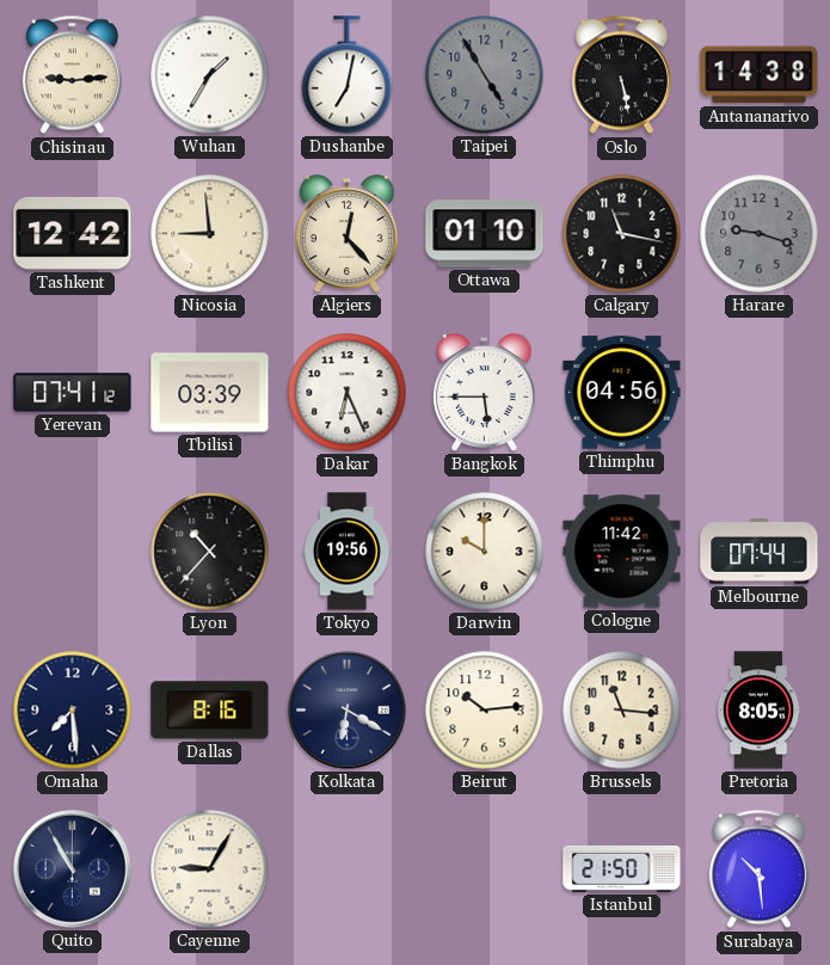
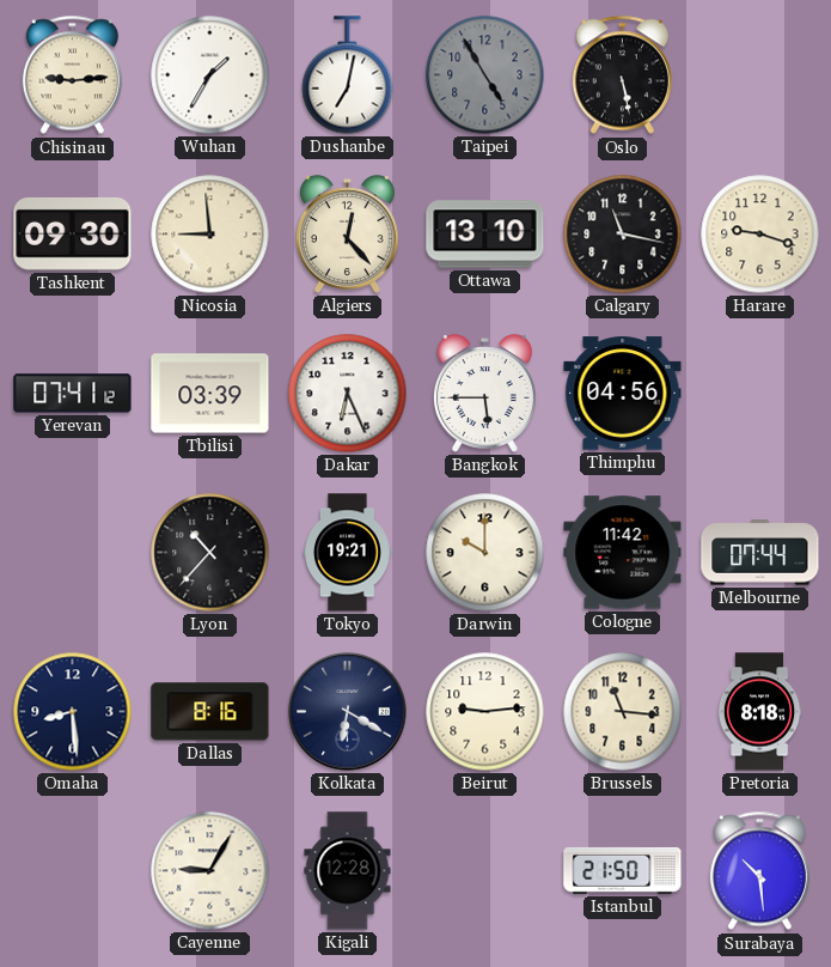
Antananarivo: 14:38 -> none (760, 75)
Tashkent: 12:42 -> 09:30 (73, 233)
Ottawa: 01:10 -> 13:10 (485, 235)
Harare dial: grey -> cream (760, 235)
Tokyo: 19:56 -> 19:21 (348, 553)
Omaha: 7:29 -> 8:29 (73, 712)
Beirut: 10:14 -> 9:14 (485, 712)
Pretoria: 8:05 -> 8:18 (759, 712)
Quito: 10:55 -> none (73, 869)
Kigali: none -> 12:28 (348, 871)
